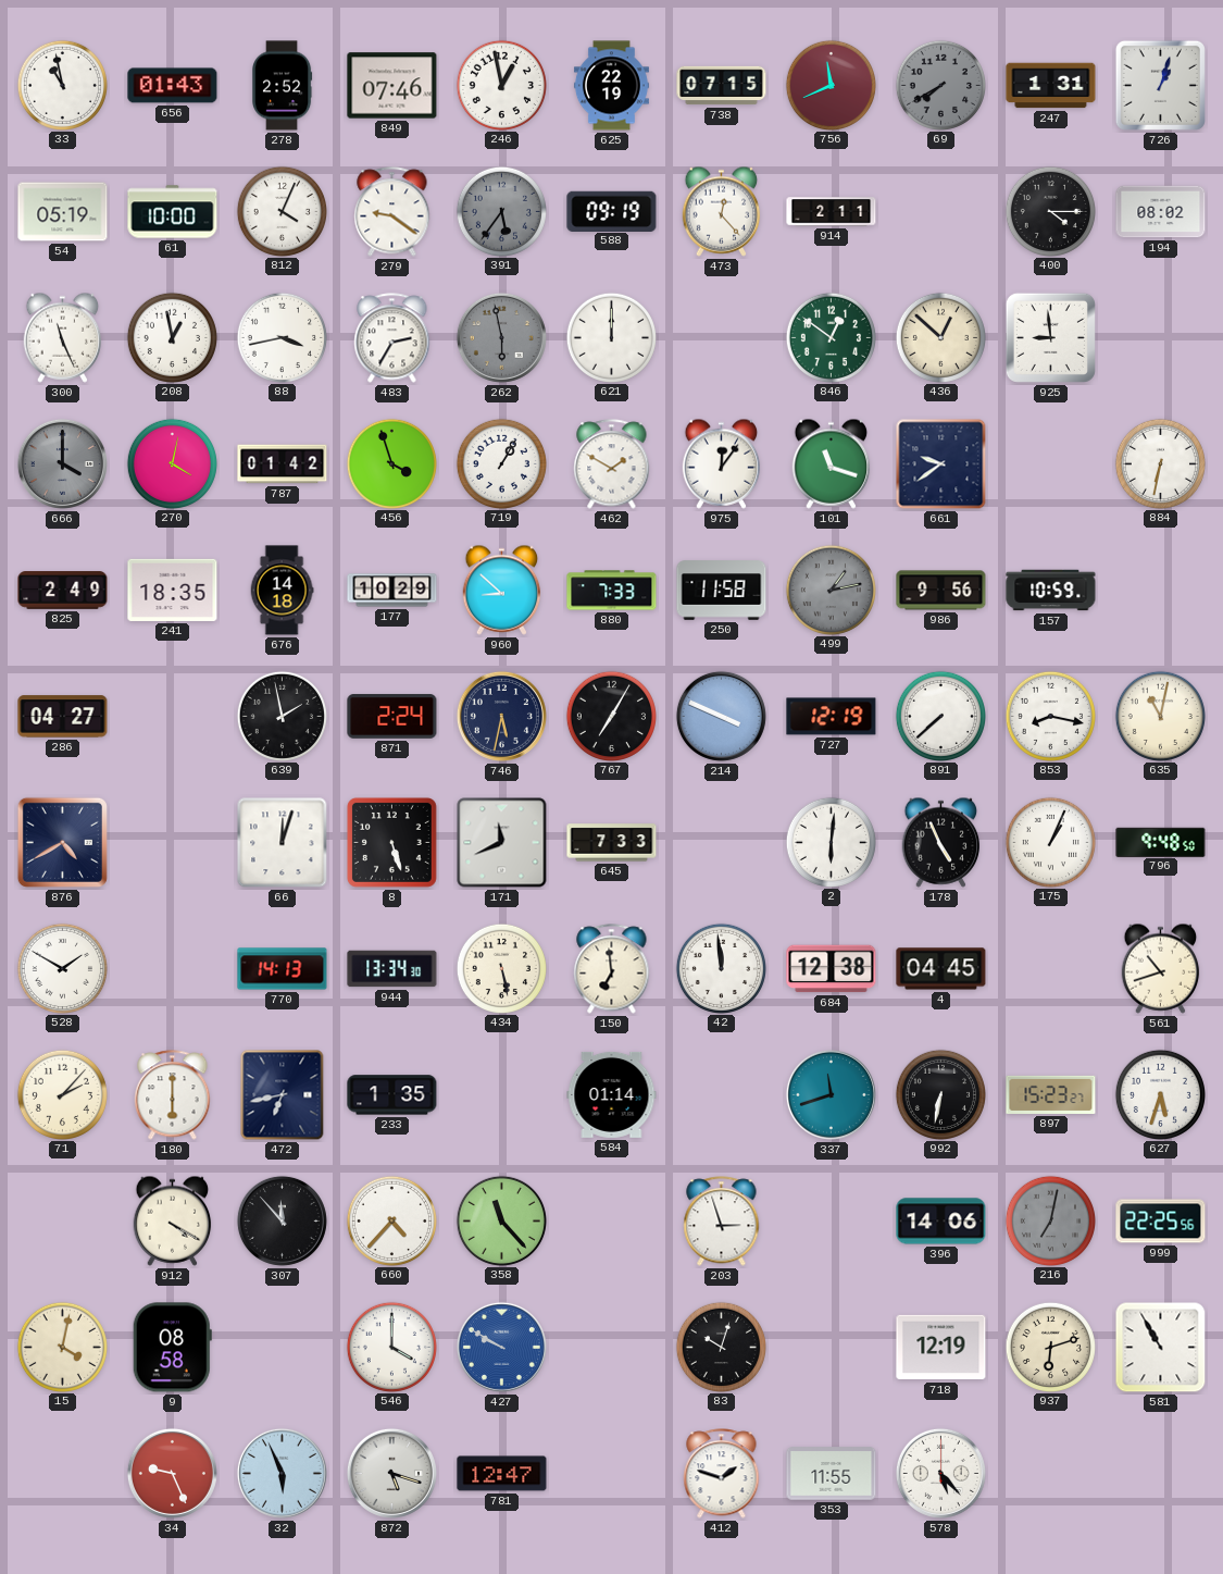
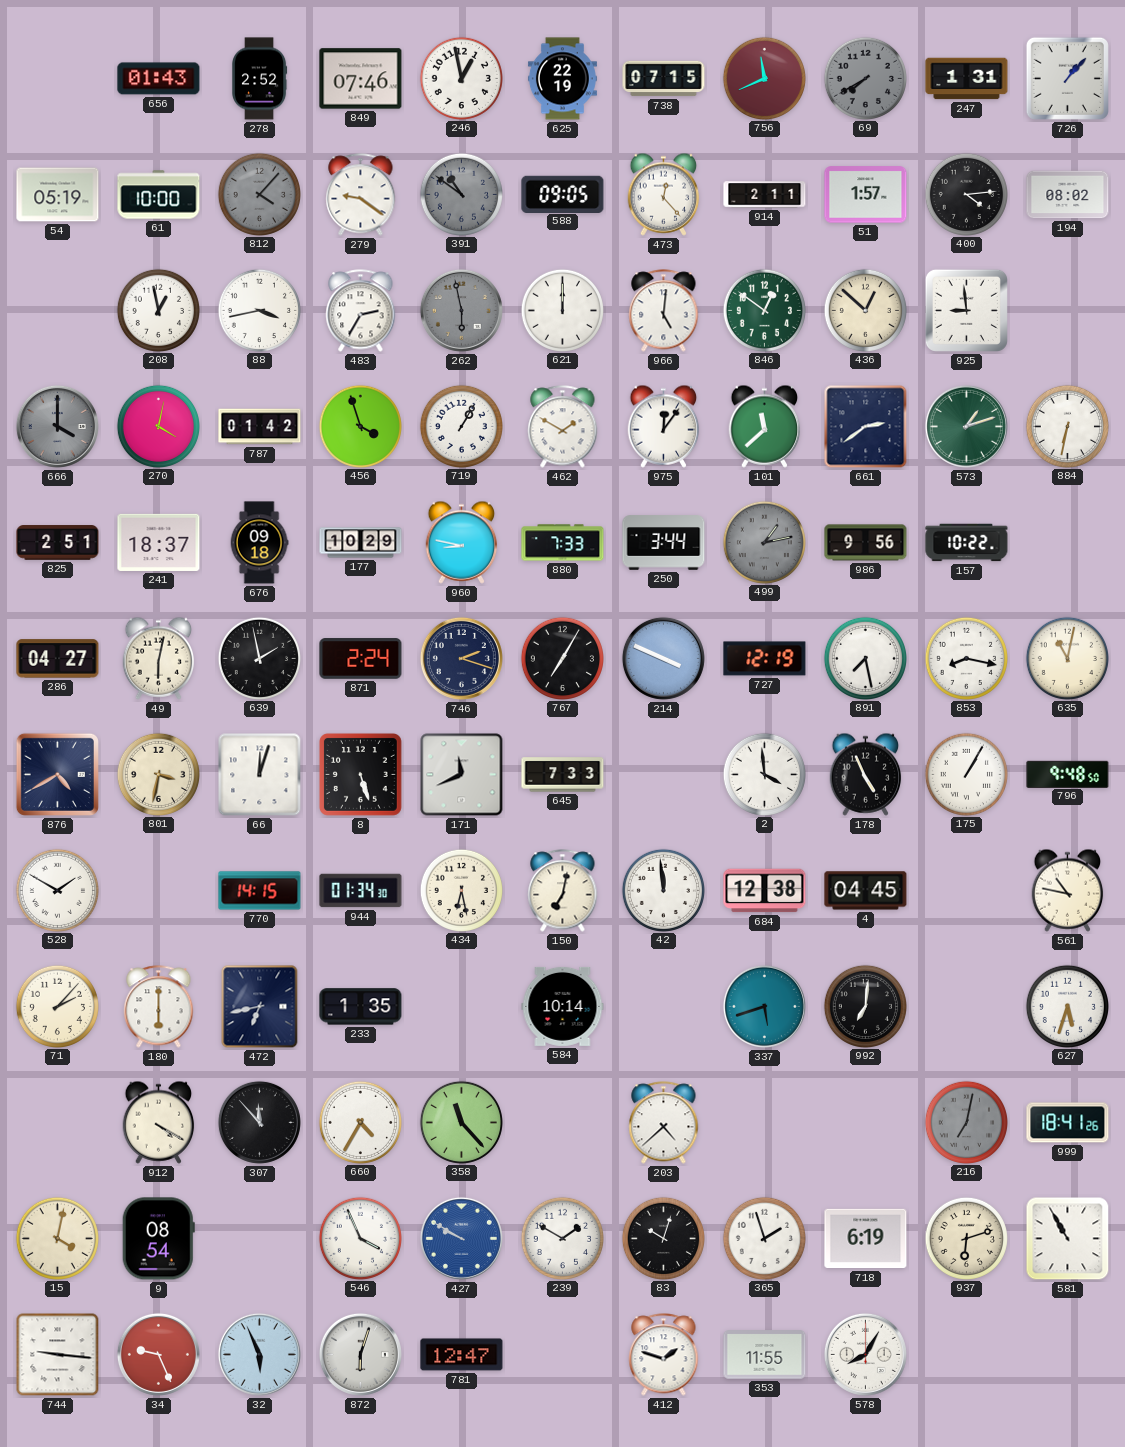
33: 10:58 -> none (62, 85)
726: 1:03 -> 1:07 (1067, 78)
812: 4:04 -> 4:07 (259, 194)
812 dial: white -> grey (259, 194)
391: 5:36 -> 10:51 (461, 194)
588: 09:19 -> 09:05 (563, 194)
51: none -> 1:57 (866, 195)
400: 4:15 -> 4:14 (966, 194)
300: 11:26 -> none (63, 337)
966: none -> 5:01 (664, 311)
101: 11:18 -> 11:38 (765, 426)
661: 9:39 -> 2:39 (866, 427)
573: none -> 1:12 (966, 426)
825: 2:49 -> 2:51 (58, 543)
241: 18:35 -> 18:37 (159, 542)
676: 14:18 -> 09:18 (259, 543)
960: 8:52 -> 8:47 (462, 542)
250: 11:58 -> 3:44 (664, 543)
157: 10:59 -> 10:22 (967, 543)
49: none -> 6:02 (159, 658)
746: 5:32 -> 2:18 (461, 658)
891: 7:38 -> 7:28 (865, 658)
801: none -> 3:32 (158, 774)
2: 6:01 -> 3:59 (764, 774)
175: 1:04 -> 1:05 (966, 774)
770: 14:13 -> 14:15 (260, 891)
944: 13:34 -> 01:34 (361, 891)
434: 5:28 -> 6:28 (461, 890)
150: 6:59 -> 7:02 (563, 891)
561: 10:42 -> 10:47 (1068, 890)
584: 01:14 -> 10:14 (563, 1006)
337: 11:42 -> 5:42 (764, 1006)
992: 6:32 -> 7:01 (865, 1006)
897: 15:23 -> none (1051, 1094)
660: 4:37 -> 4:35 (360, 1122)
203: 2:57 -> 4:38 (664, 1123)
396: 14:06 -> none (941, 1222)
999: 22:25 -> 18:41 (1068, 1123)
9: 08:58 -> 08:54 (158, 1239)
546: 4:00 -> 3:56 (360, 1238)
239: none -> 1:50 (562, 1238)
365: none -> 1:57 (764, 1238)
718: 12:19 -> 6:19 (866, 1239)
744: none -> 9:16 (58, 1355)
872: 5:18 -> 6:03 (360, 1354)
578: 5:23 -> 8:05 (865, 1354)
